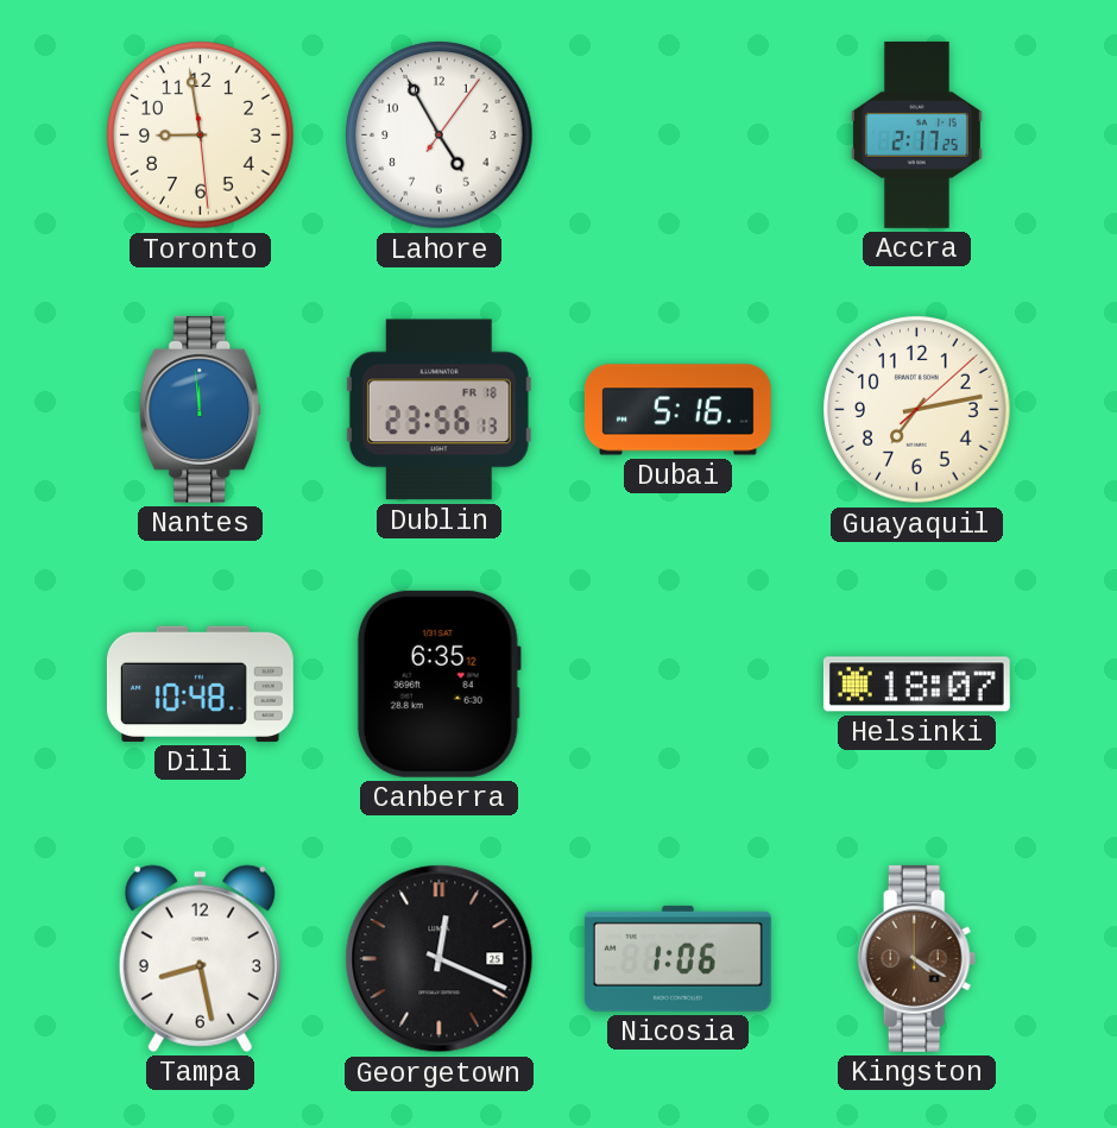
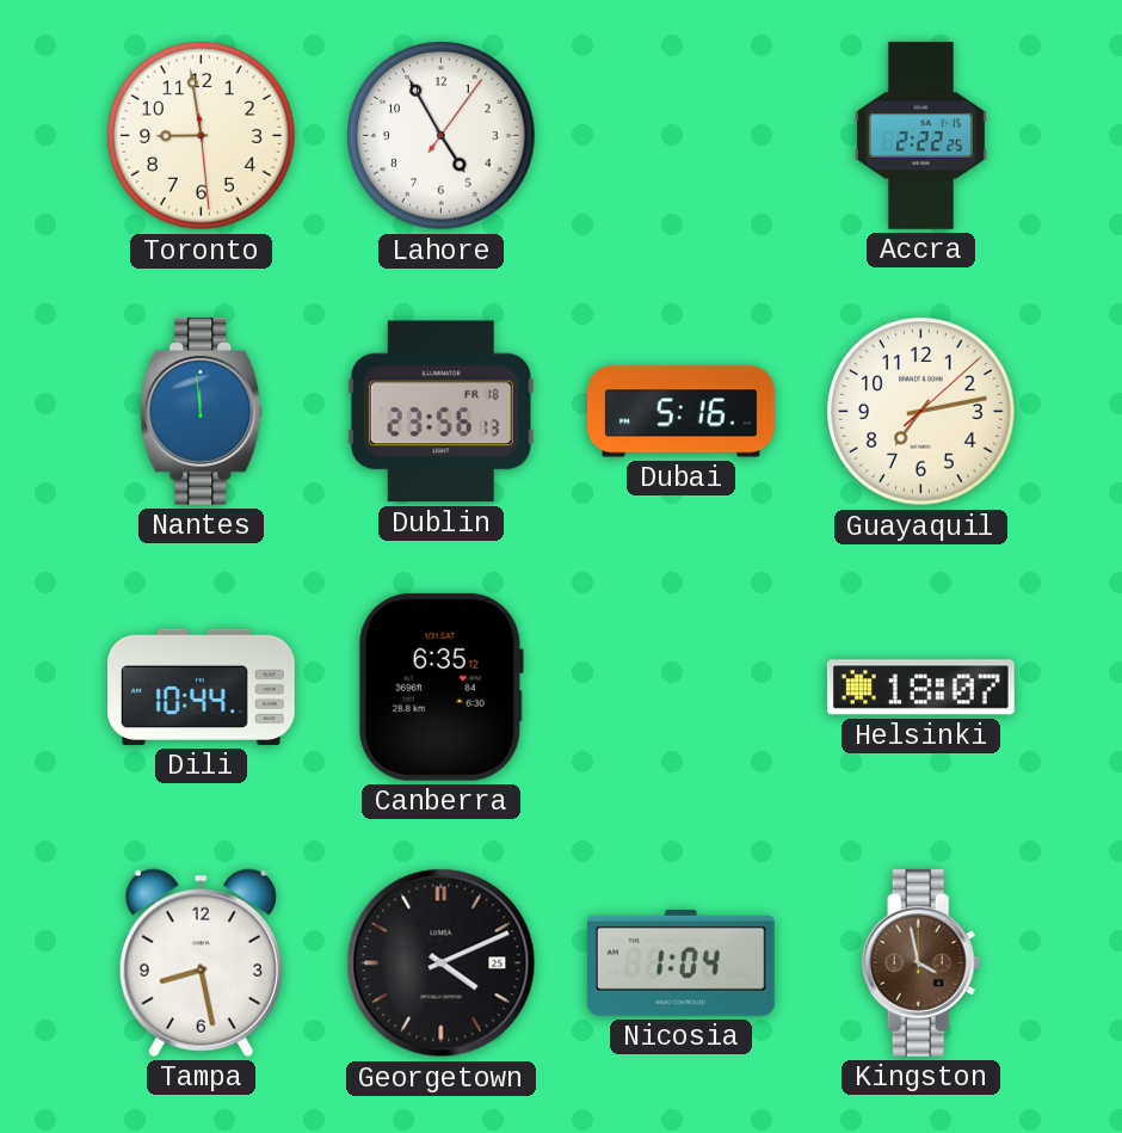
Accra: 2:17 -> 2:22 (920, 135)
Dili: 10:48 -> 10:44 (201, 686)
Georgetown: 12:19 -> 4:11 (442, 963)
Nicosia: 1:06 -> 1:04 (680, 962)
Kingston: 4:20 -> 3:58 (921, 962)
